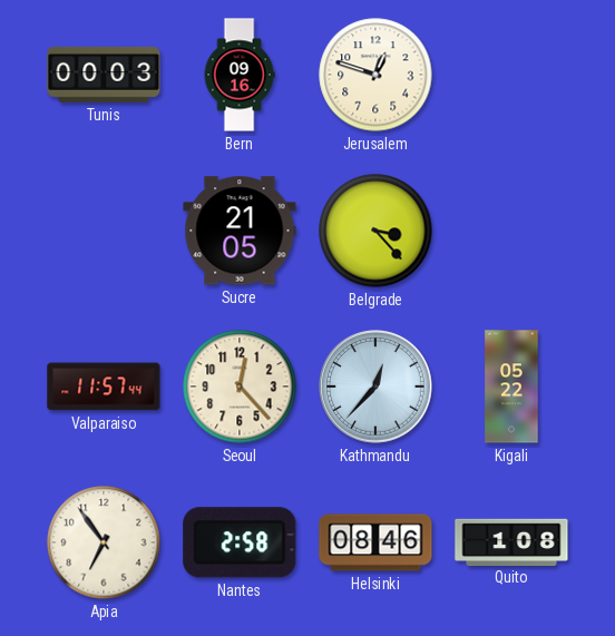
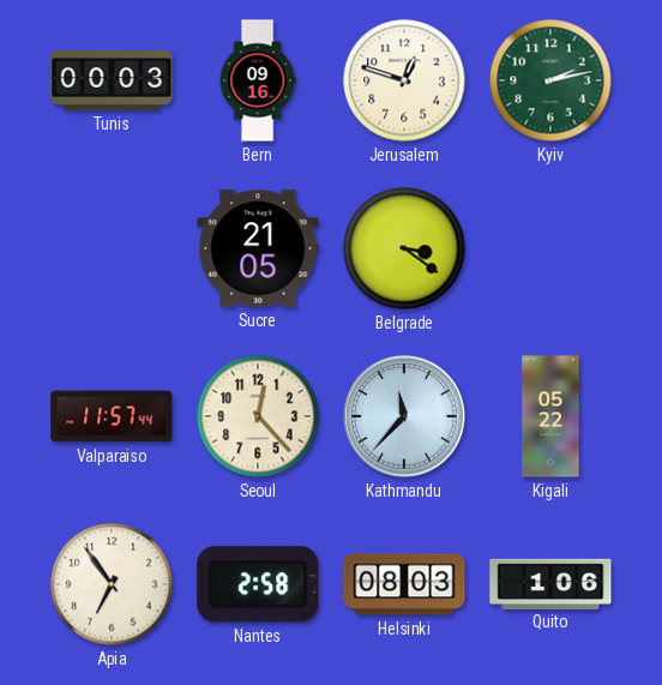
Kyiv: none -> 2:13 (550, 80)
Belgrade: 3:23 -> 3:21 (404, 248)
Kathmandu: 12:37 -> 11:37 (405, 417)
Helsinki: 08:46 -> 08:03 (404, 584)
Quito: 1:08 -> 1:06 (550, 583)
